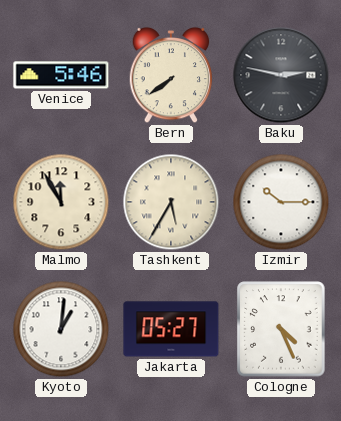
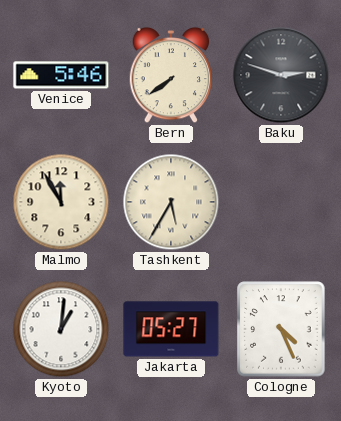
Baku: 2:47 -> 2:48 (281, 75)
Izmir: 10:15 -> none (281, 202)
